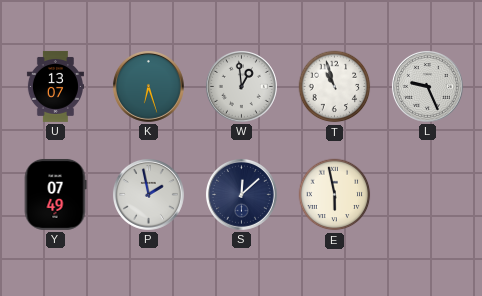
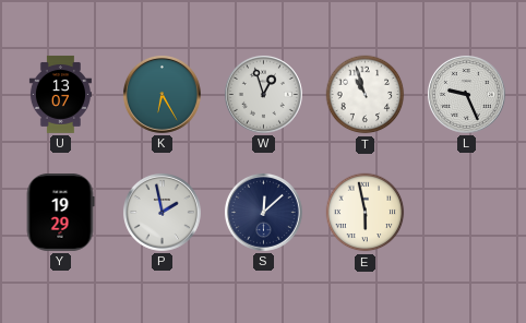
K: 6:27 -> 6:25 (162, 94)
W: 12:59 -> 12:57 (263, 94)
Y: 07:49 -> 19:29 (60, 212)
